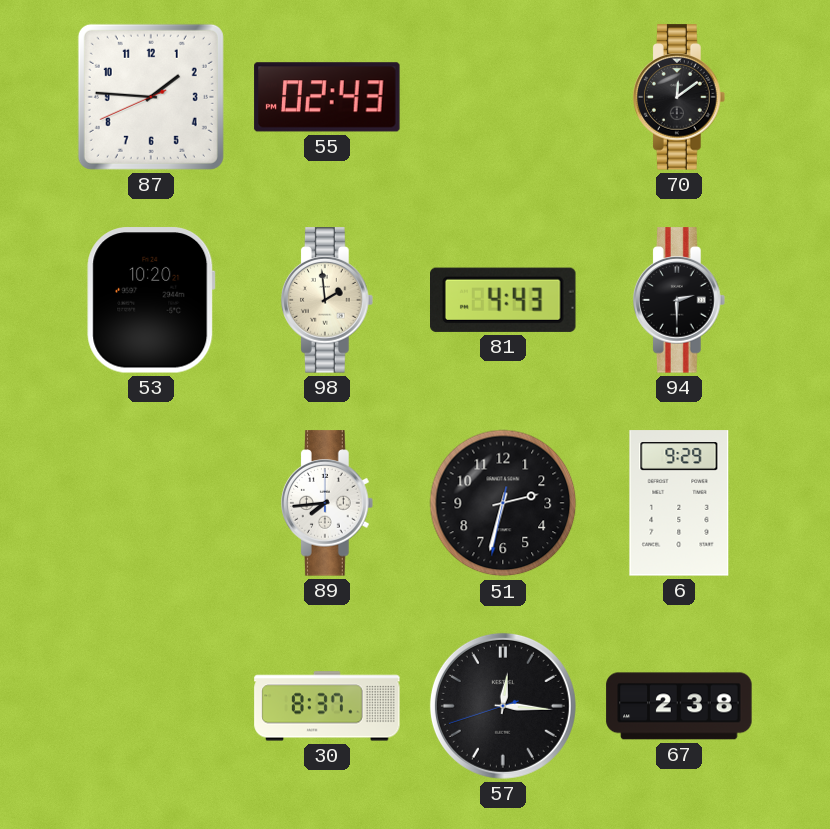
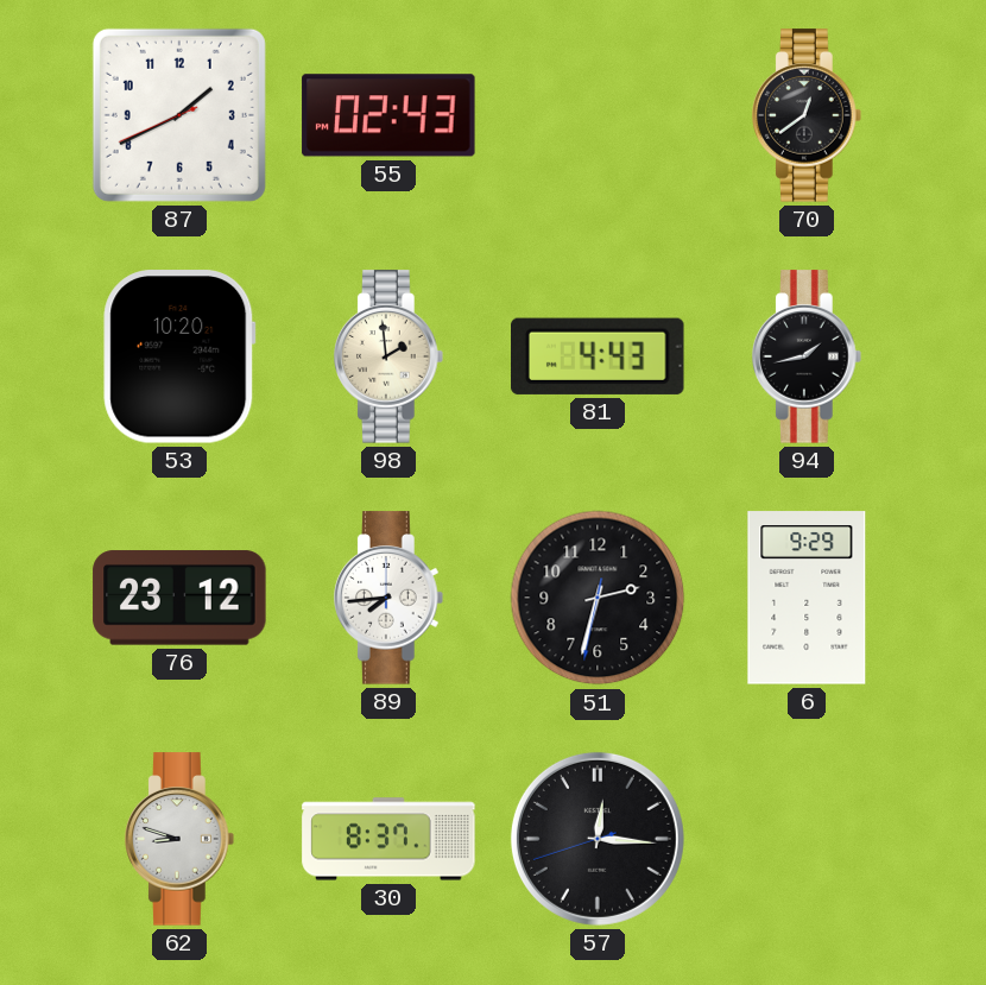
87: 1:45 -> 1:40 (179, 115)
70: 12:09 -> 12:39 (807, 115)
94: 2:30 -> 1:43 (807, 356)
76: none -> 23:12 (179, 598)
62: none -> 8:48 (179, 839)
67: 2:38 -> none (679, 706)
